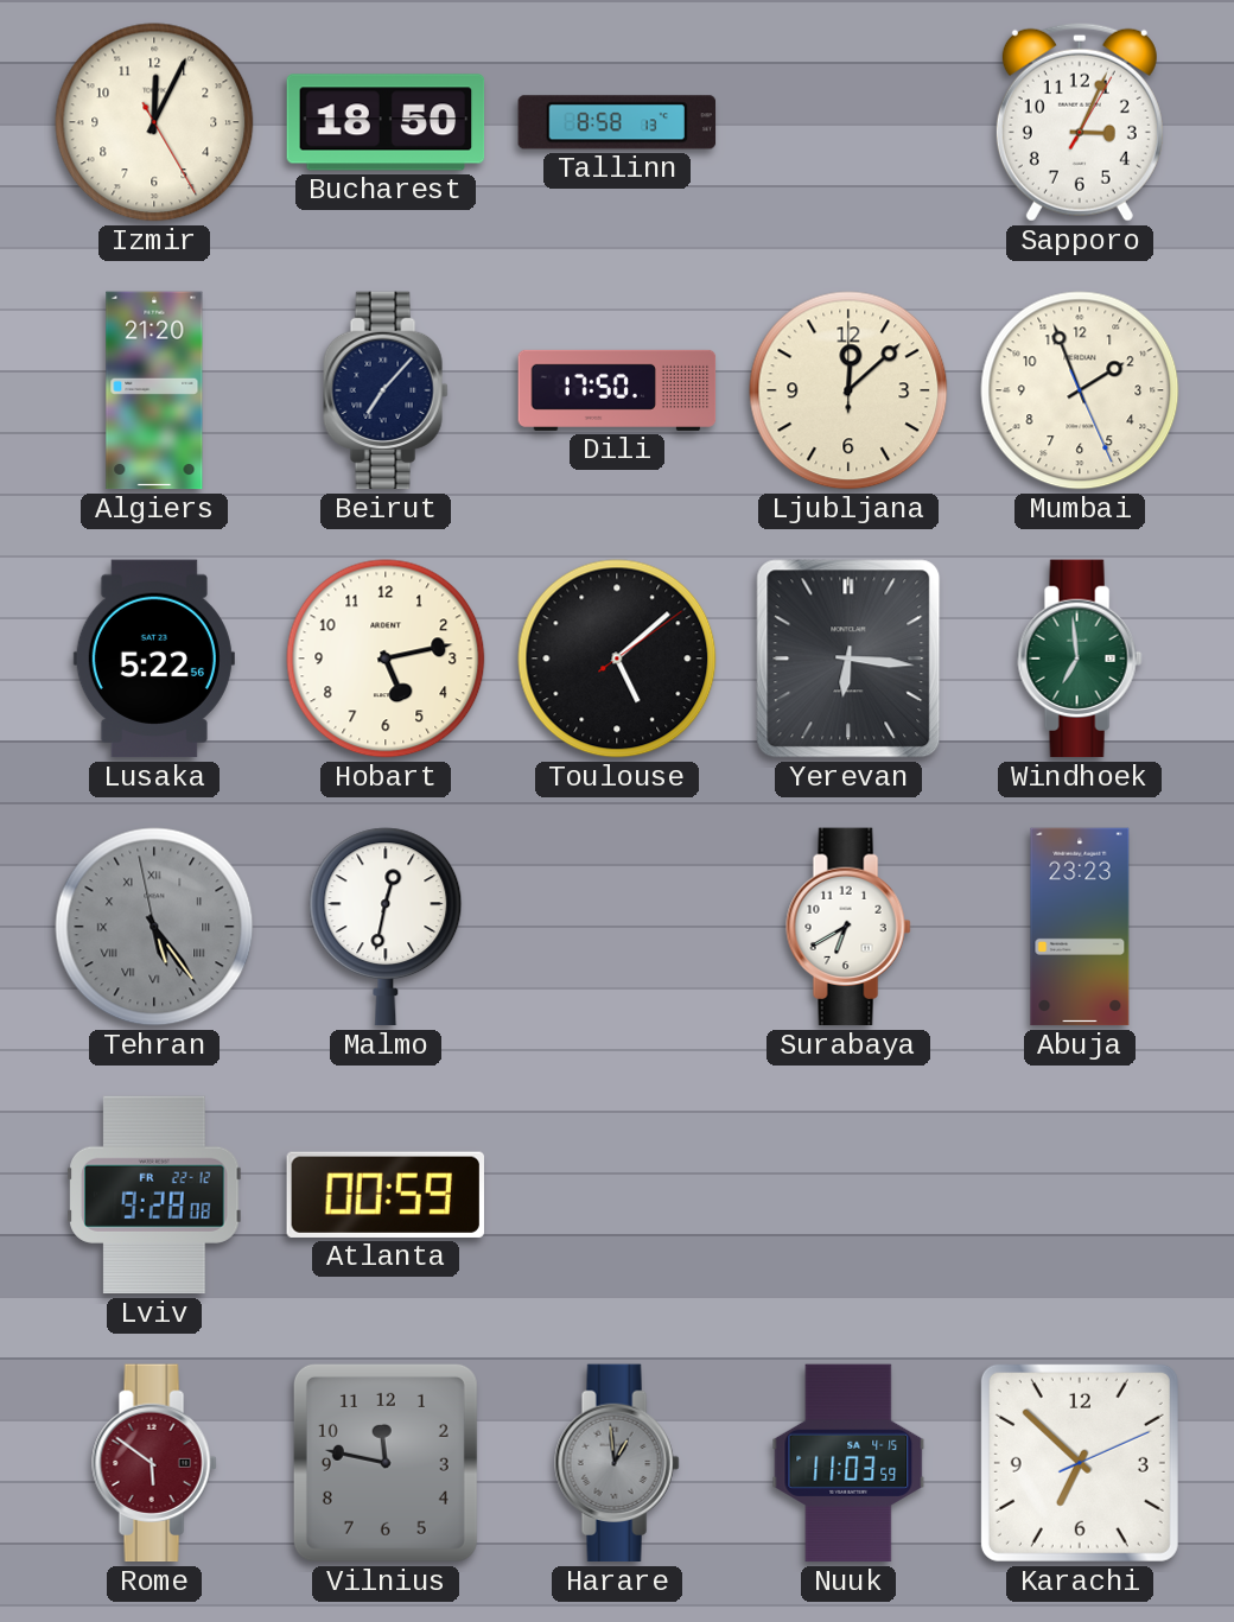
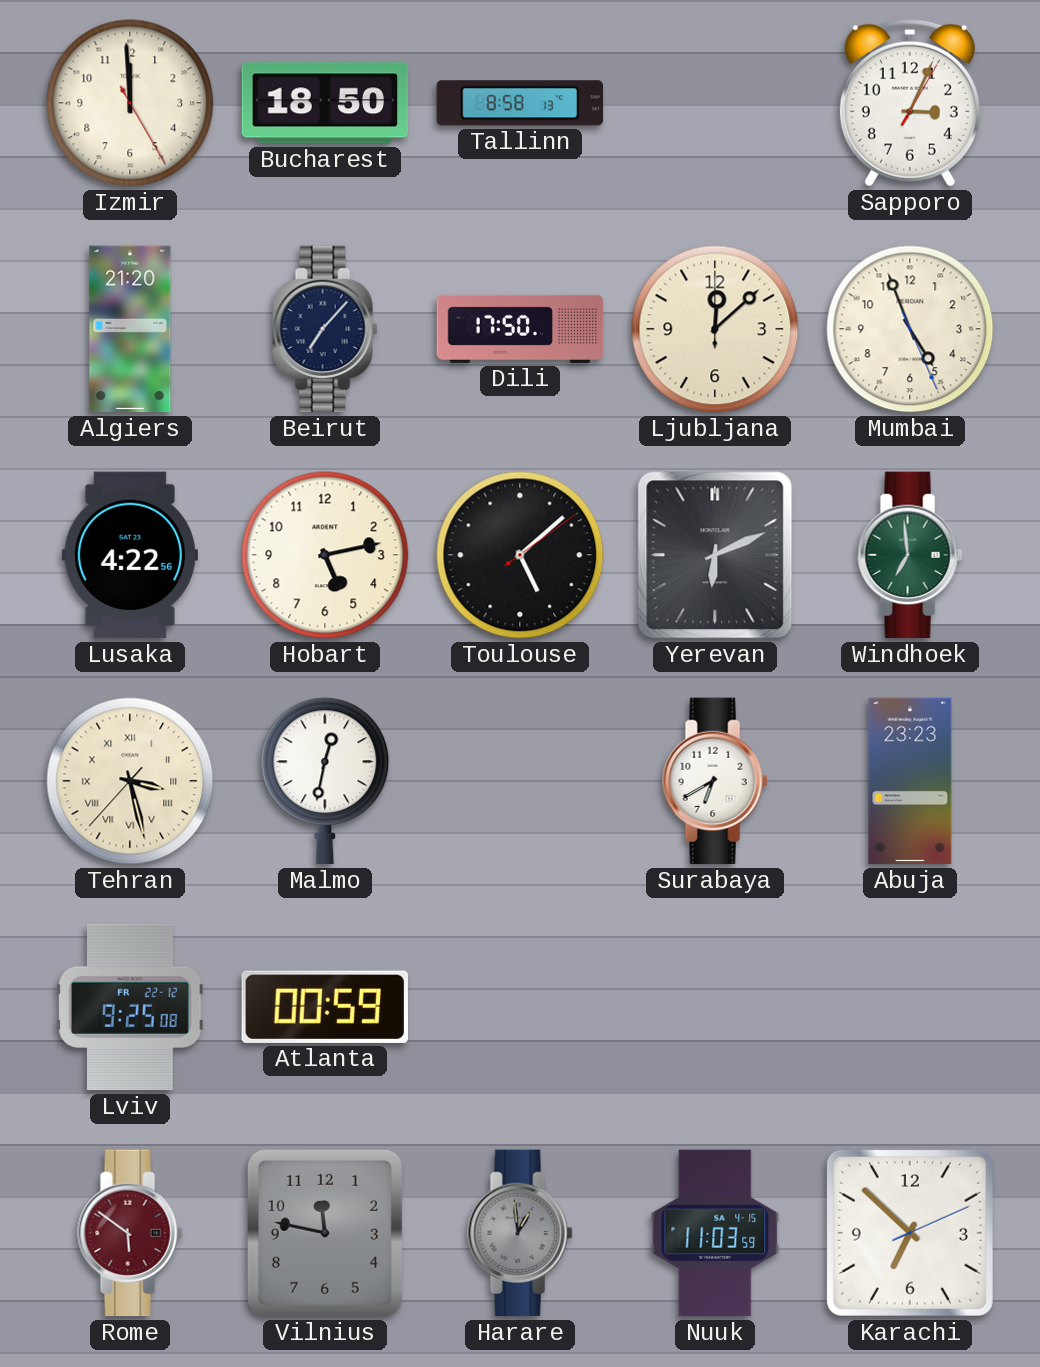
Izmir: 12:04 -> 11:59 (130, 103)
Mumbai: 1:56 -> 4:56 (910, 329)
Lusaka: 5:22 -> 4:22 (130, 555)
Yerevan: 6:16 -> 6:11 (715, 555)
Tehran: 5:23 -> 3:27 (130, 781)
Tehran dial: grey -> cream (130, 781)
Lviv: 9:28 -> 9:25 (130, 1007)
